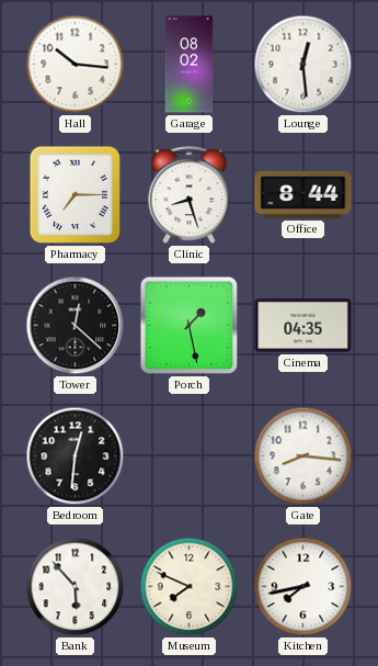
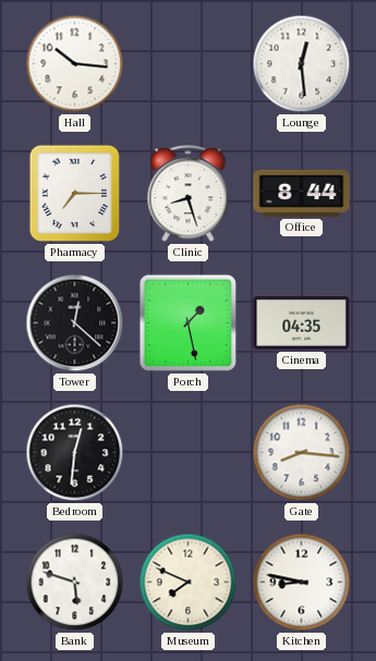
Garage: 08:02 -> none (190, 65)
Bank: 5:53 -> 5:48 (75, 583)
Kitchen: 7:43 -> 8:47 (302, 583)
